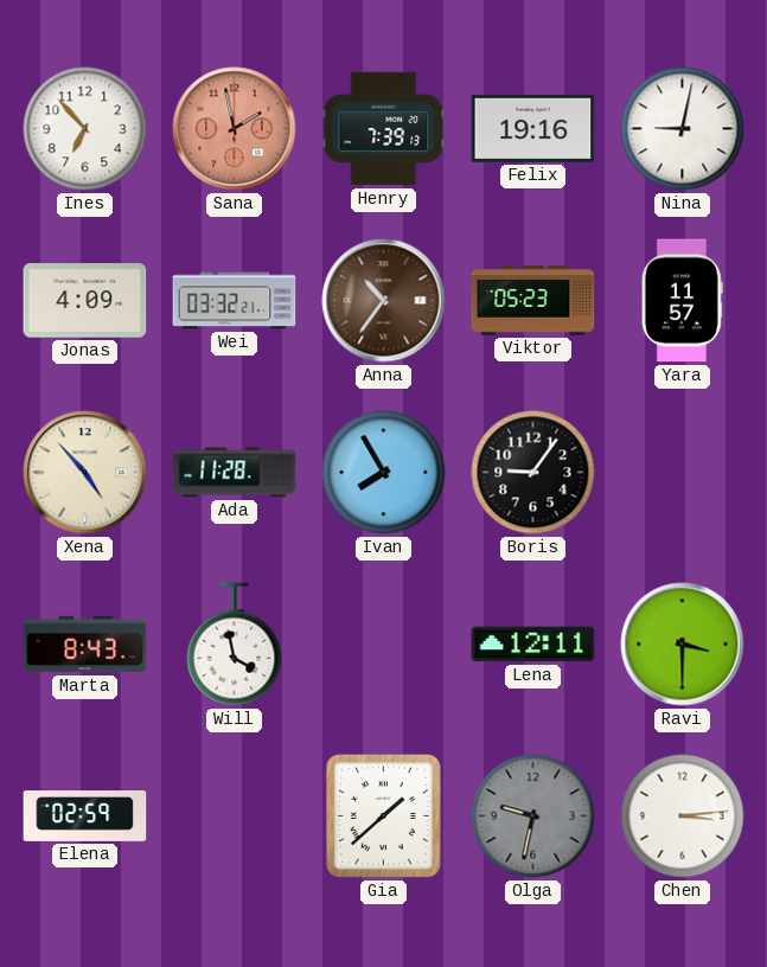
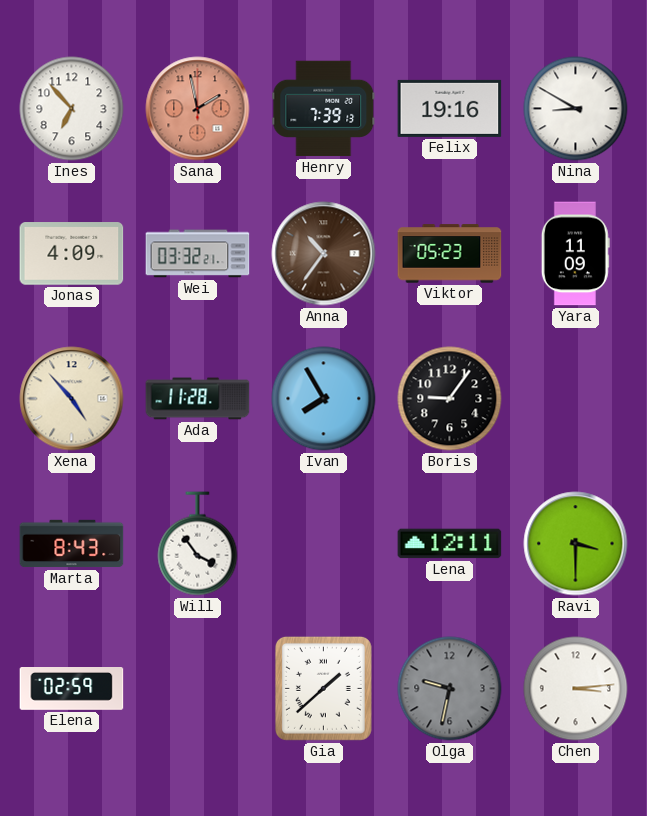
Nina: 9:02 -> 8:50 (576, 109)
Yara: 11:57 -> 11:09 (575, 254)
Will: 3:58 -> 3:54 (198, 544)
